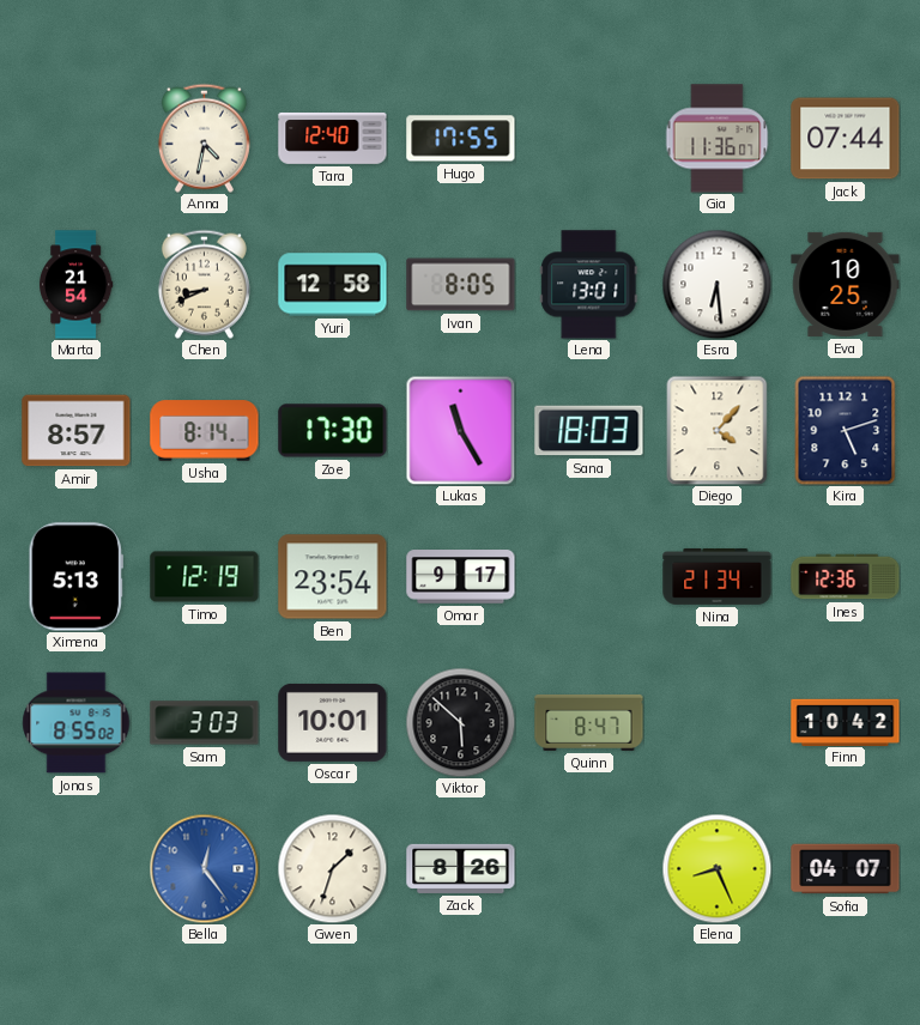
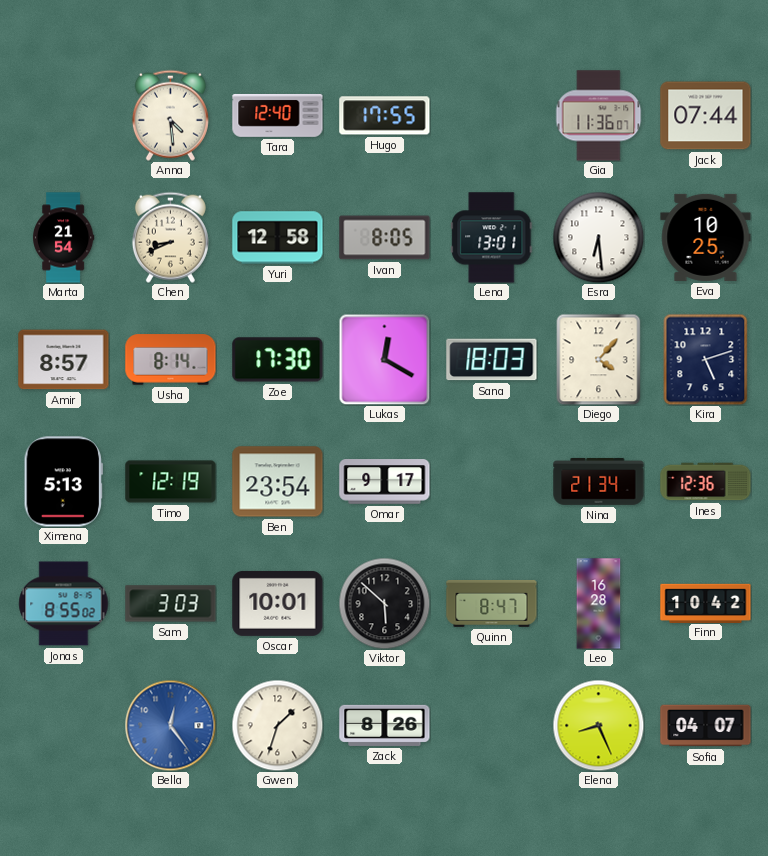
Anna: 4:32 -> 4:29 (170, 115)
Lukas: 11:25 -> 12:20 (384, 359)
Leo: none -> 16:28 (599, 604)
